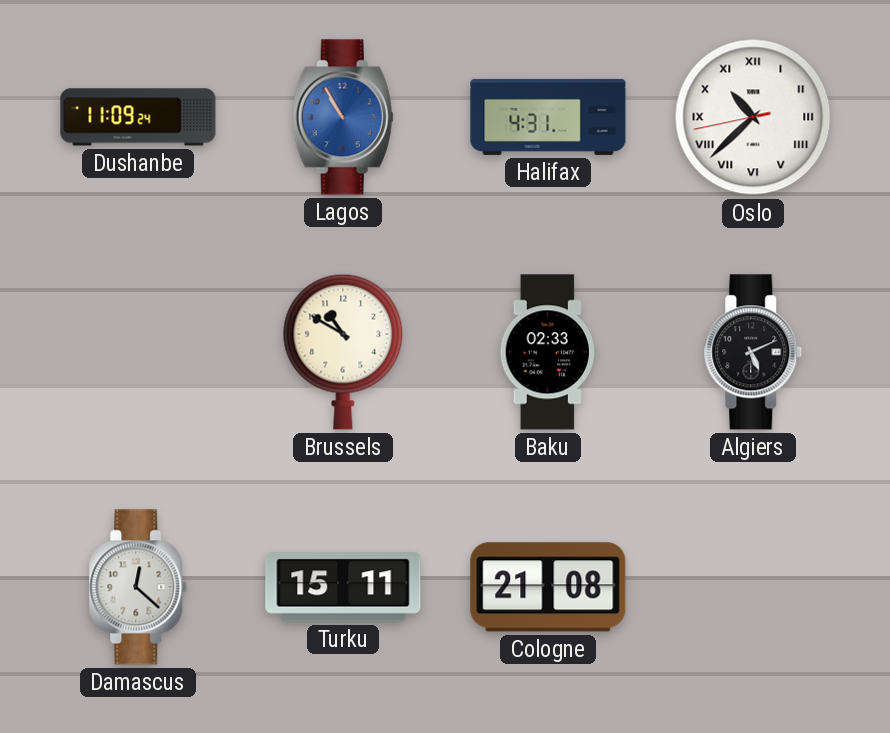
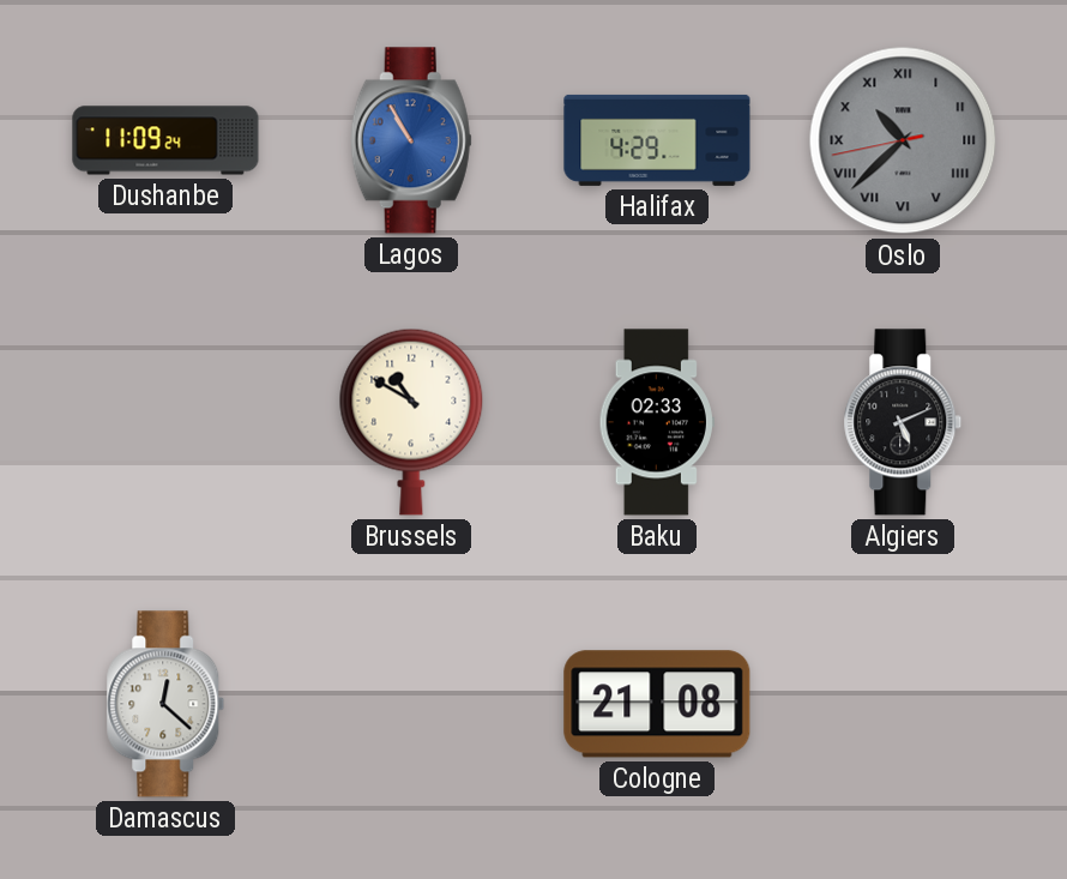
Halifax: 4:31 -> 4:29 (657, 140)
Oslo dial: white -> grey (903, 140)
Turku: 15:11 -> none (343, 587)
